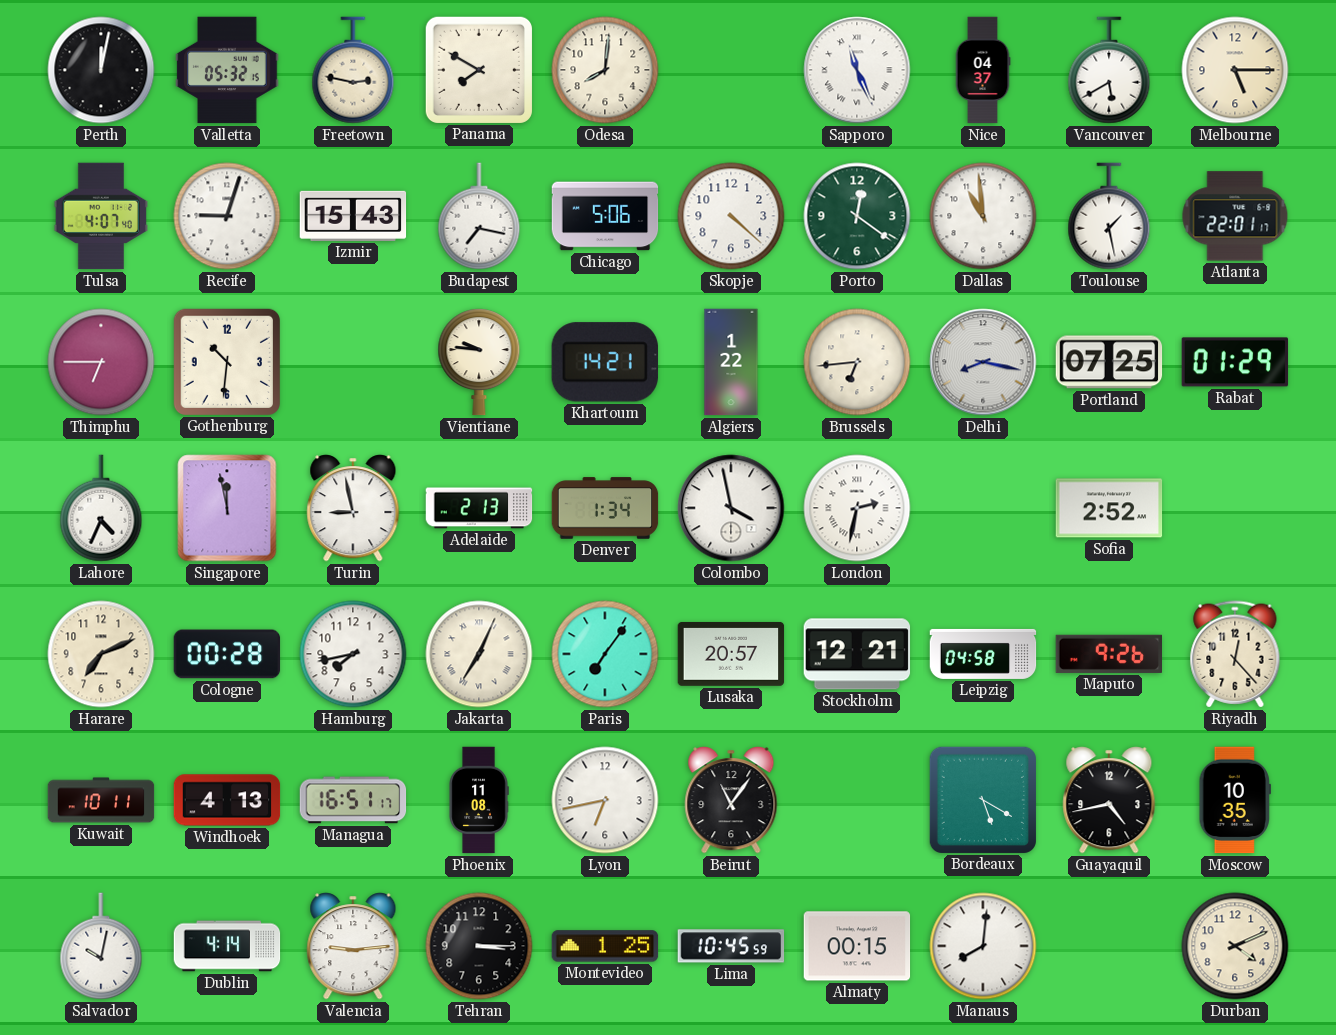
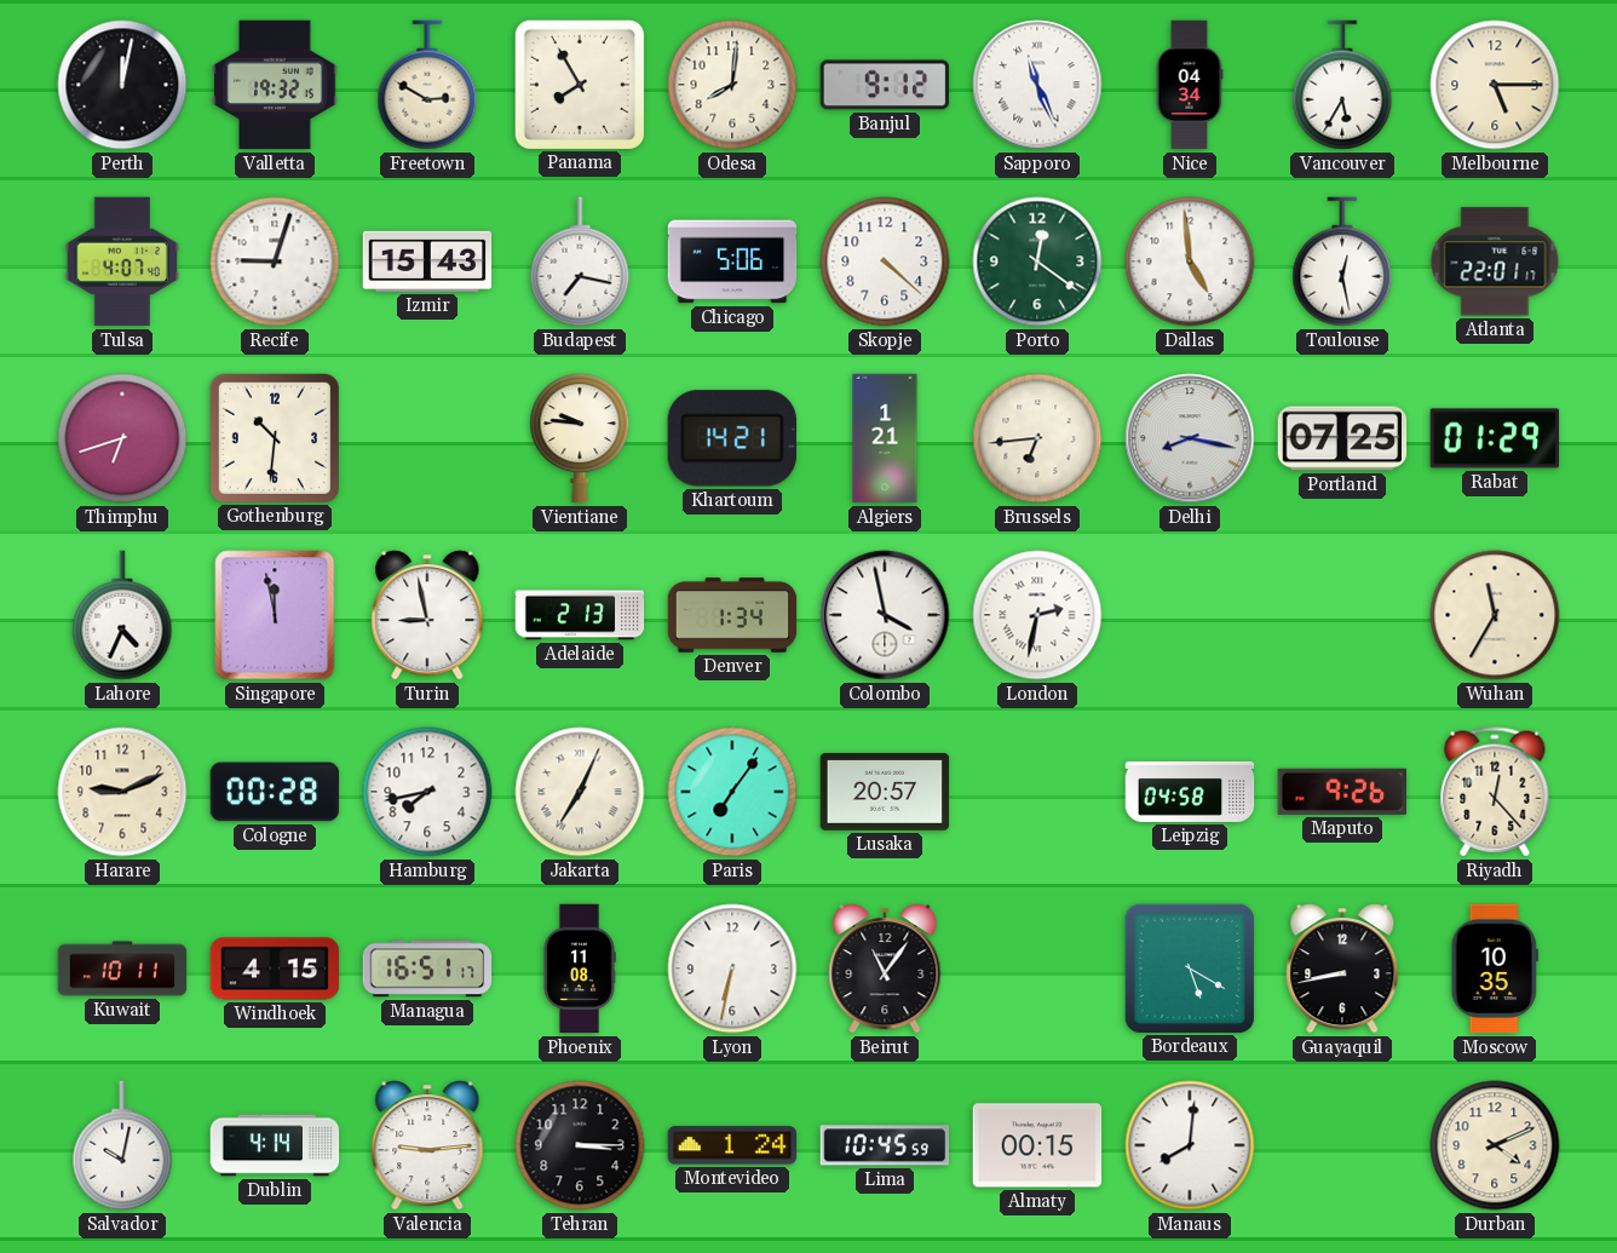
Valletta: 05:32 -> 19:32 (275, 85)
Freetown: 2:47 -> 2:50 (427, 85)
Panama: 7:50 -> 7:55 (579, 84)
Banjul: none -> 9:12 (885, 85)
Nice: 04:37 -> 04:34 (1190, 85)
Vancouver: 5:40 -> 5:35 (1342, 85)
Dallas: 10:59 -> 4:59 (1190, 261)
Toulouse: 1:28 -> 12:28 (1342, 261)
Thimphu: 6:45 -> 6:42 (122, 438)
Algiers: 1:22 -> 1:21 (885, 438)
Sofia: 2:52 -> none (1109, 508)
Wuhan: none -> 11:35 (1495, 615)
Harare: 7:11 -> 9:11 (122, 792)
Stockholm: 12:21 -> none (857, 654)
Windhoek: 4:13 -> 4:15 (275, 969)
Lyon: 6:43 -> 6:32 (732, 969)
Guayaquil: 4:43 -> 8:43 (1342, 969)
Montevideo: 1:25 -> 1:24 (732, 1145)
